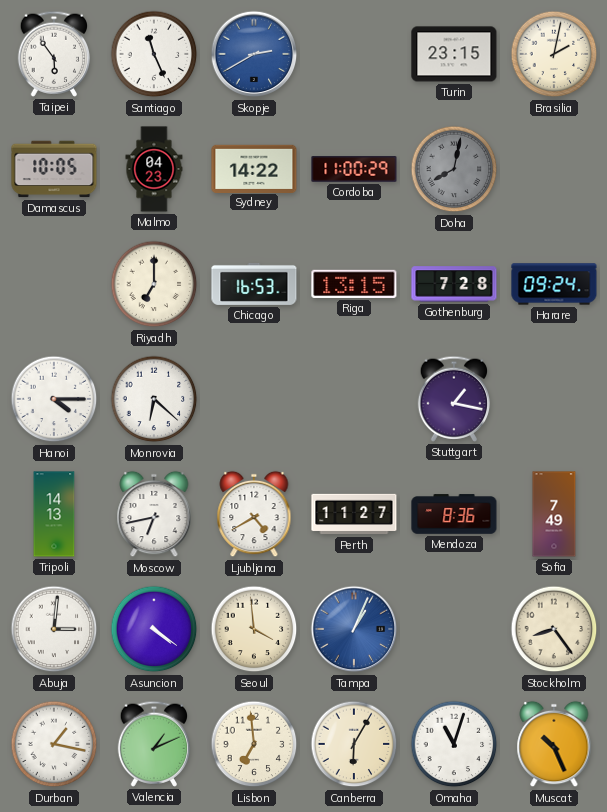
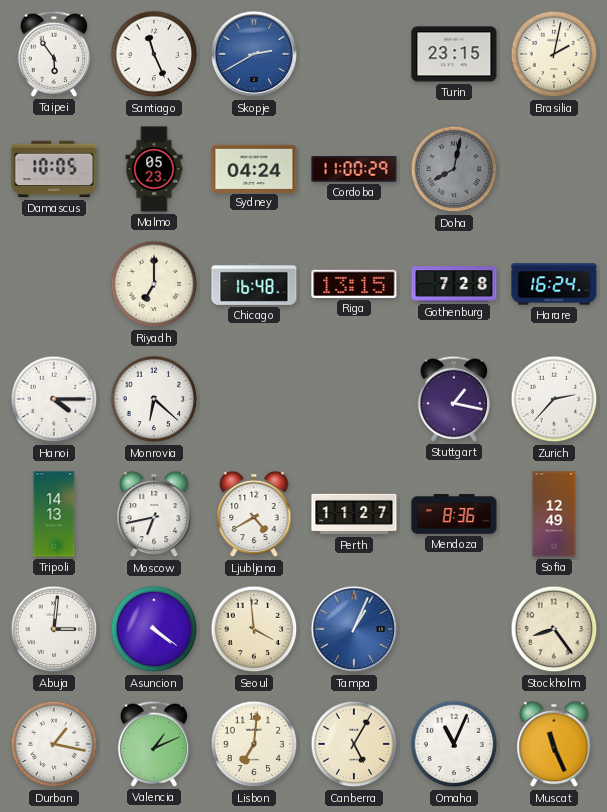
Malmo: 04:23 -> 05:23 (154, 169)
Sydney: 14:22 -> 04:24 (254, 168)
Chicago: 16:53 -> 16:48 (254, 284)
Harare: 09:24 -> 16:24 (554, 284)
Zurich: none -> 2:37 (554, 399)
Sofia: 7:49 -> 12:49 (554, 514)
Lisbon: 6:59 -> 7:01 (254, 744)
Canberra: 6:05 -> 5:05 (354, 744)
Omaha: 11:03 -> 11:04 (454, 744)
Muscat: 10:26 -> 11:26 (554, 744)
